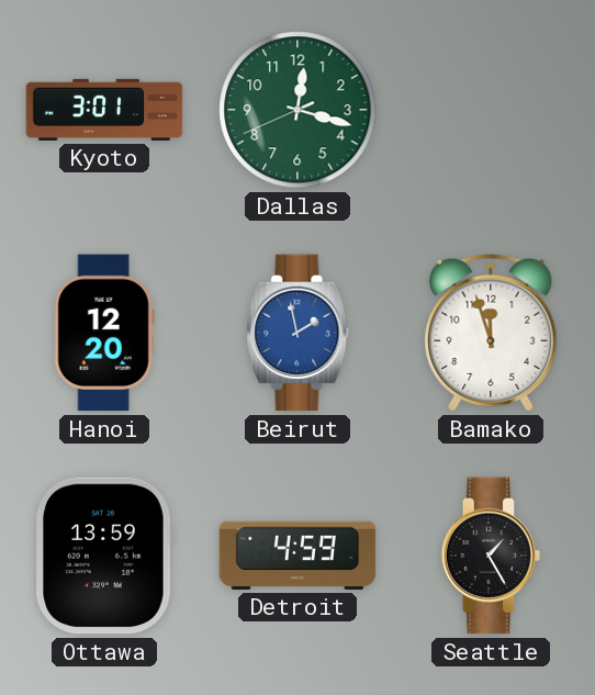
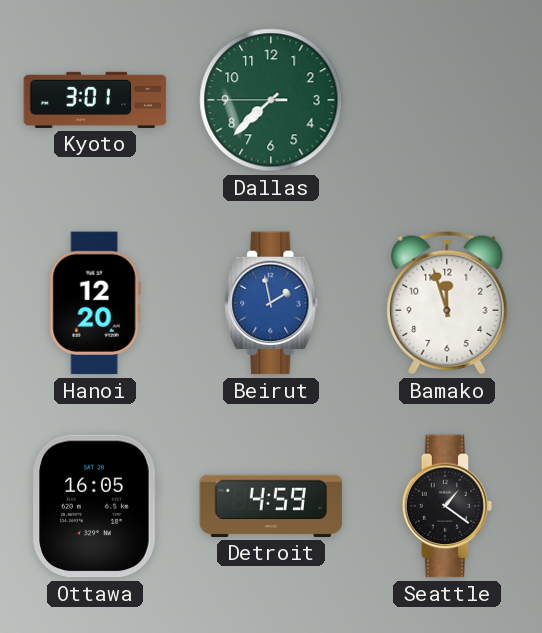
Dallas: 12:17 -> 7:37 (271, 100)
Ottawa: 13:59 -> 16:05 (95, 506)
Seattle: 1:25 -> 1:21 (447, 506)
